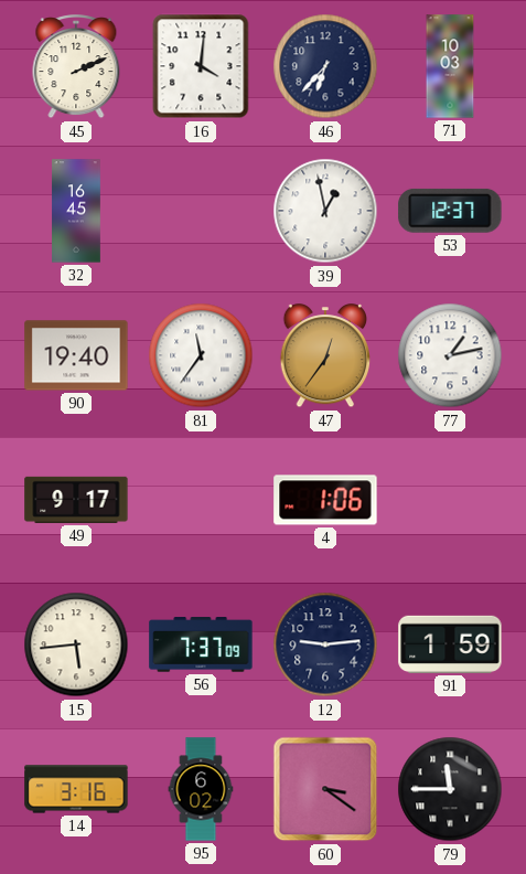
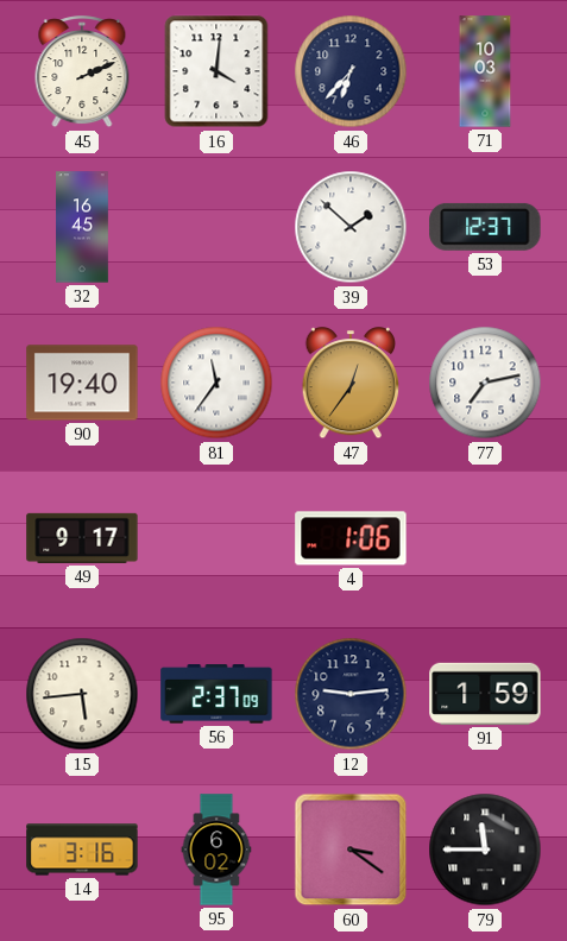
39: 12:58 -> 1:52 (351, 227)
77: 1:13 -> 7:13 (485, 383)
56: 7:37 -> 2:37 (216, 694)
